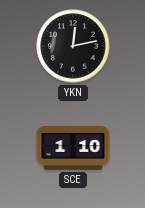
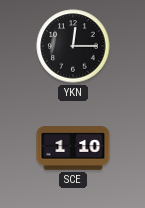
YKN: 12:13 -> 12:15 (73, 46)
